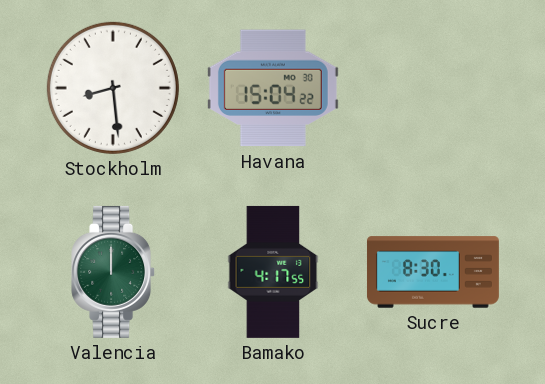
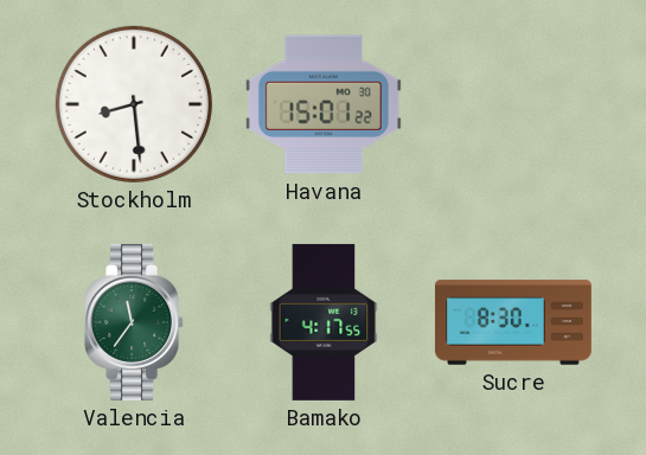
Havana: 15:04 -> 15:01 (324, 104)
Valencia: 12:00 -> 11:36 (135, 322)
